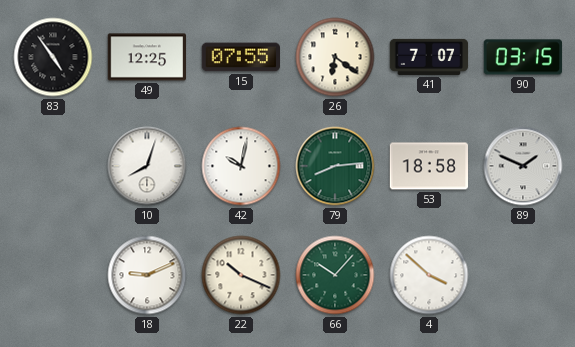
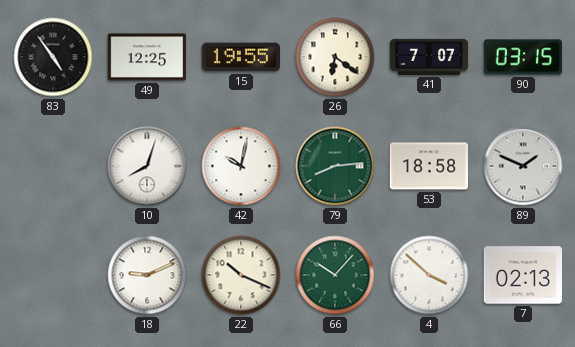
15: 07:55 -> 19:55 (240, 57)
7: none -> 02:13 (523, 275)
